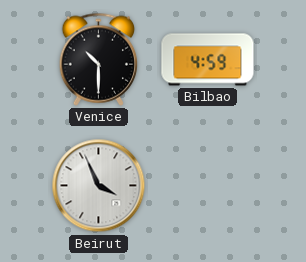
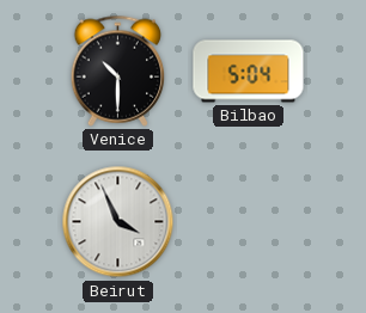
Bilbao: 4:59 -> 5:04 (249, 72)
